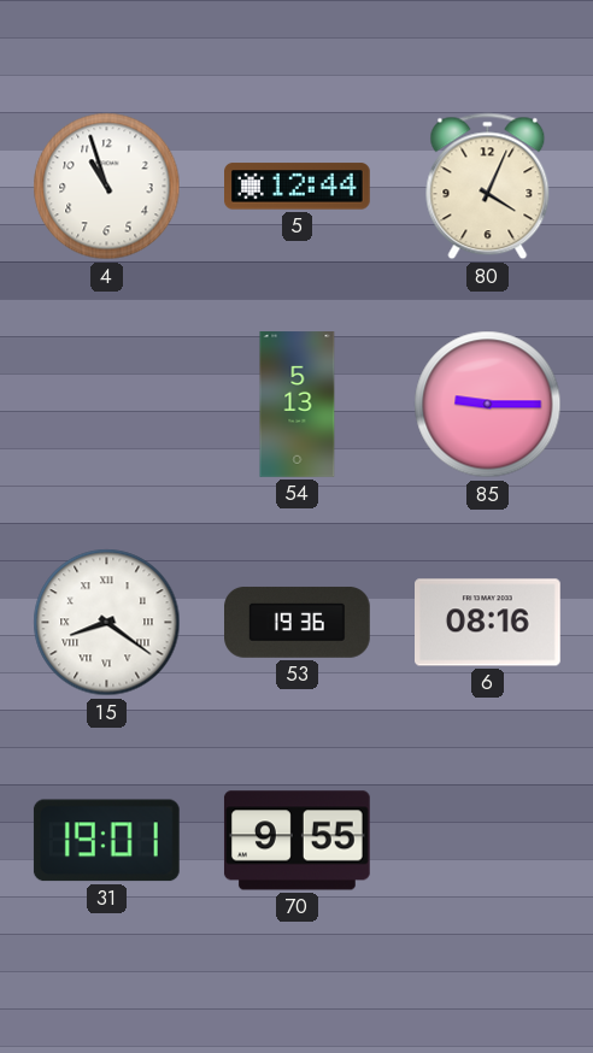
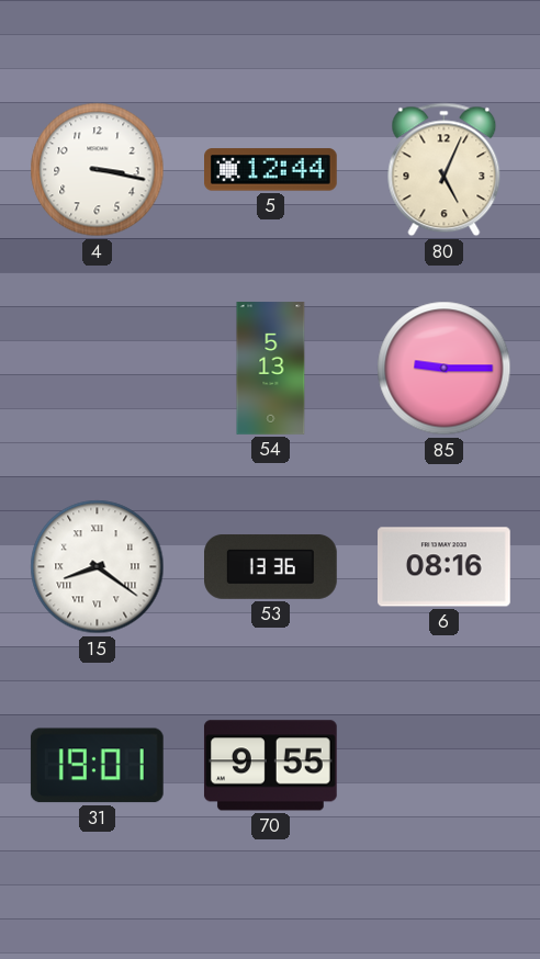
4: 10:57 -> 3:17 (98, 170)
80: 4:04 -> 5:04 (445, 170)
53: 19:36 -> 13:36 (271, 566)
